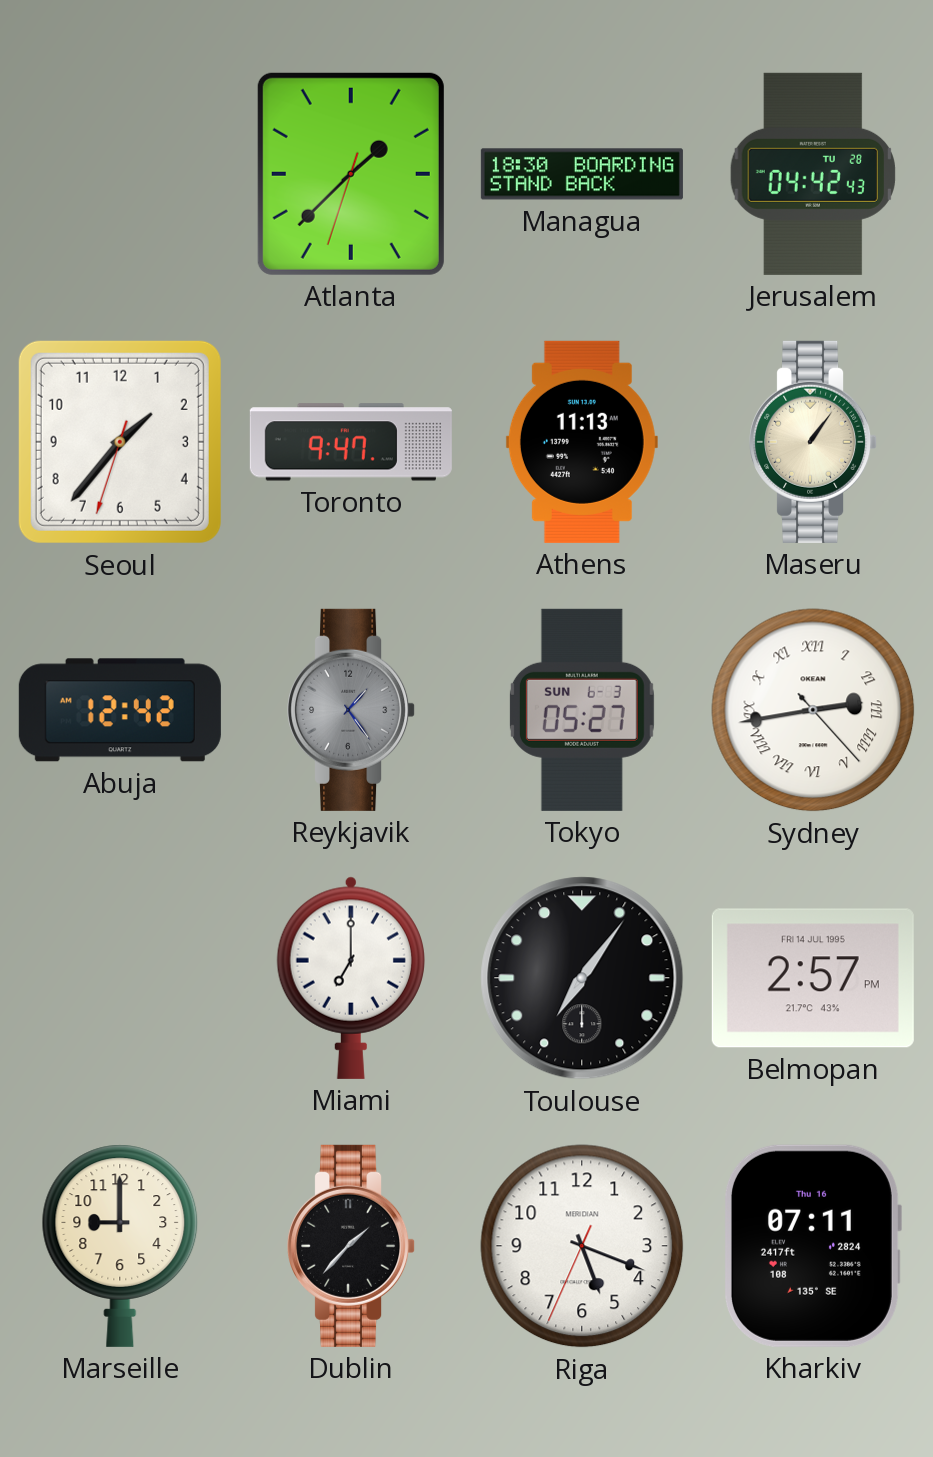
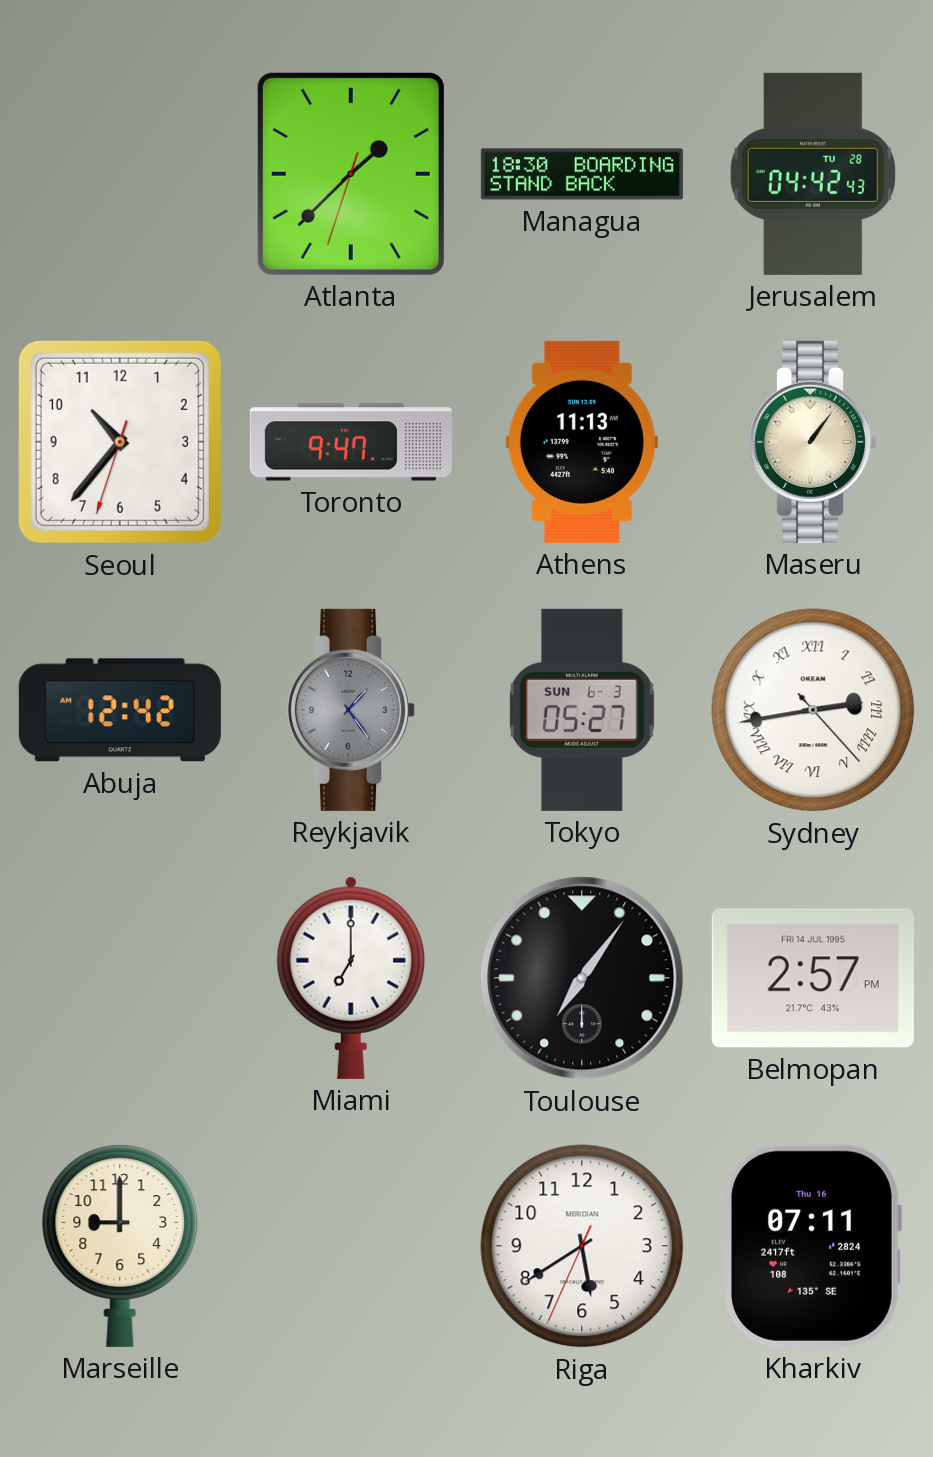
Seoul: 1:36 -> 10:36 (120, 442)
Dublin: 1:37 -> none (352, 1246)
Riga: 5:18 -> 5:39 (582, 1246)
